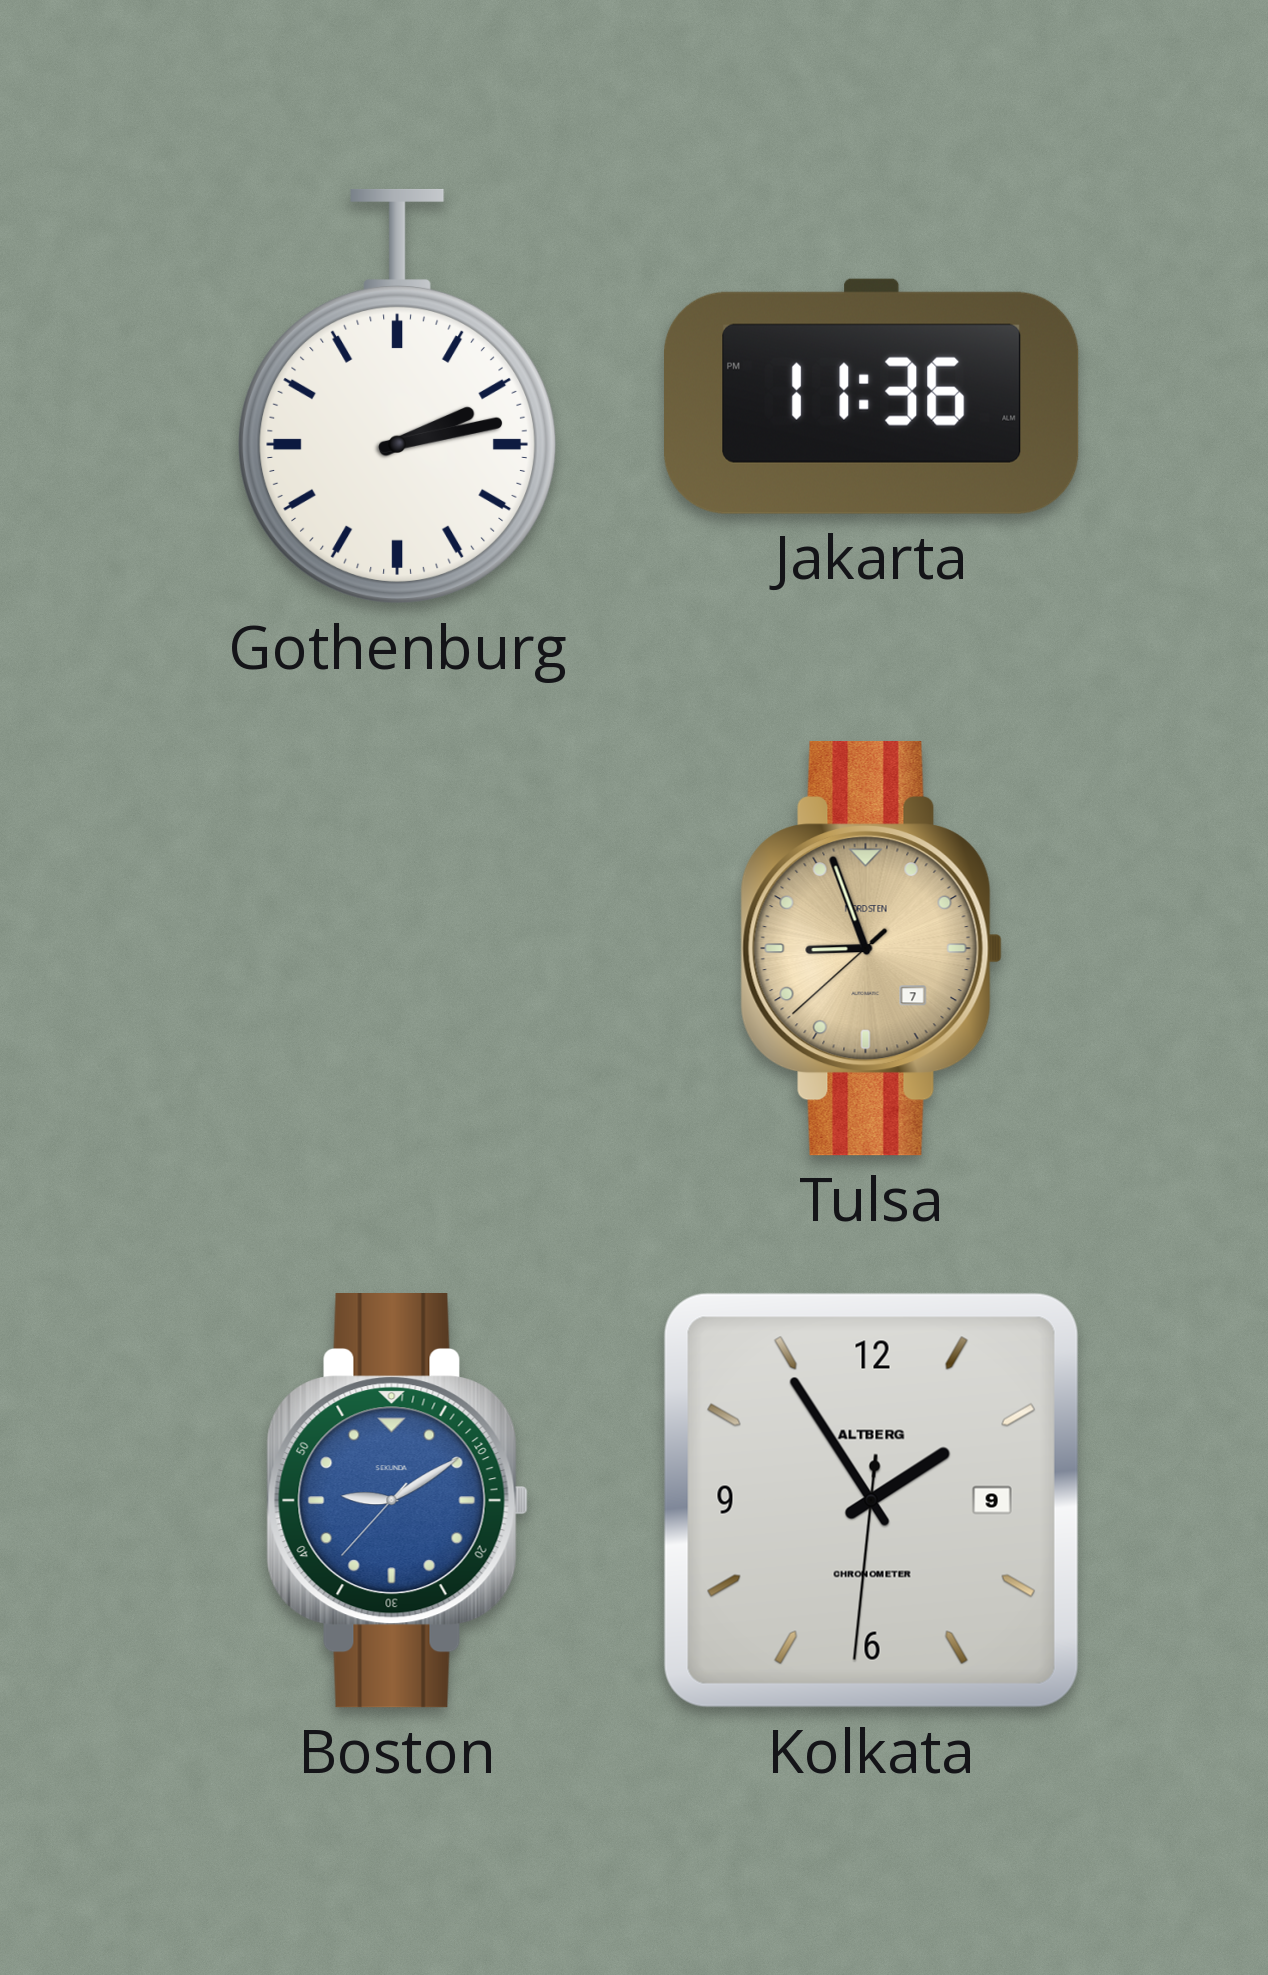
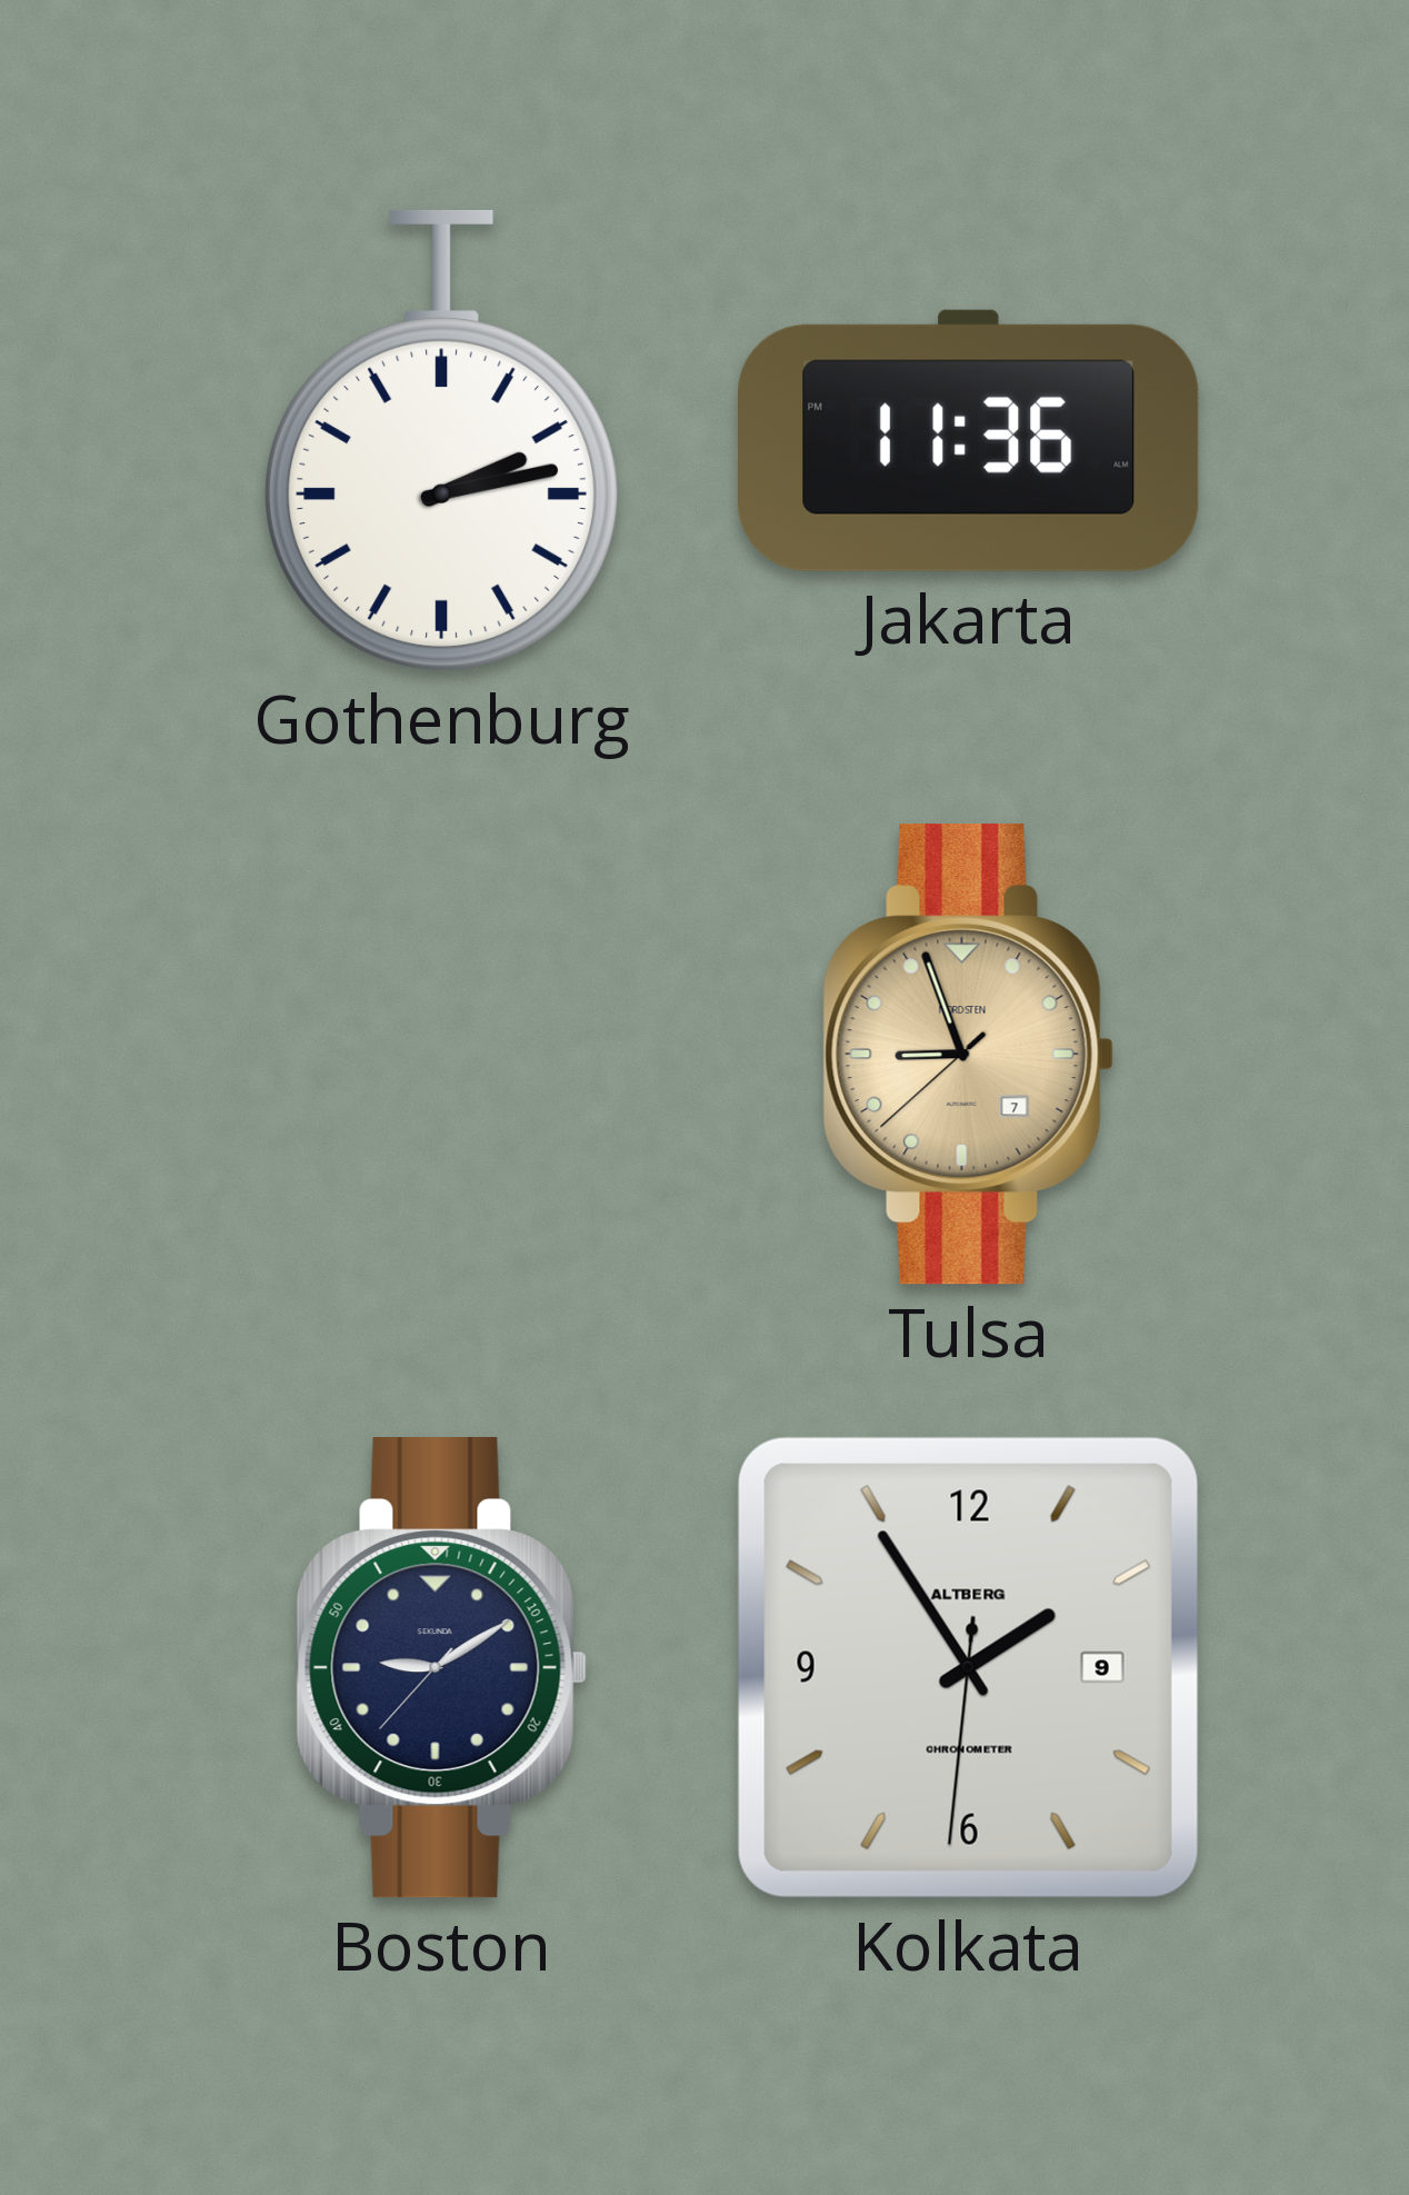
Boston dial: blue -> navy (441, 1668)
